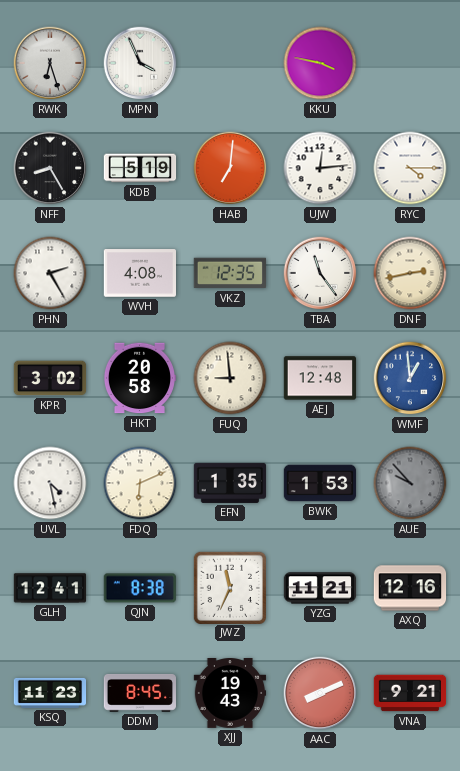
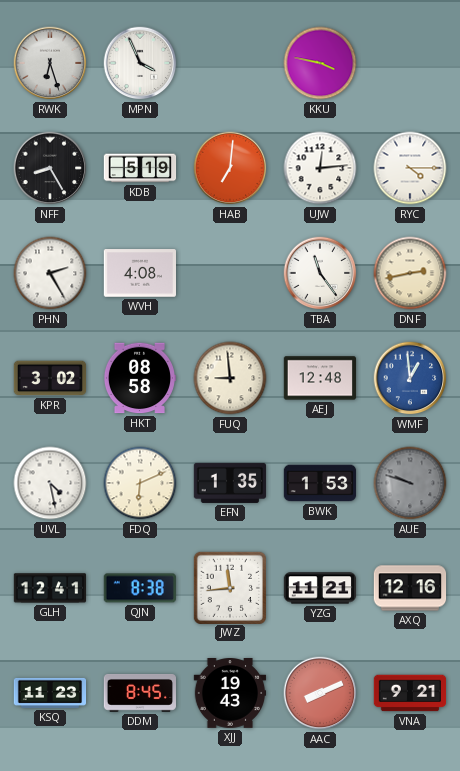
VKZ: 12:35 -> none (230, 273)
HKT: 20:58 -> 08:58 (139, 378)
AUE: 9:53 -> 9:48 (410, 483)
JWZ: 11:34 -> 11:44 (229, 587)
